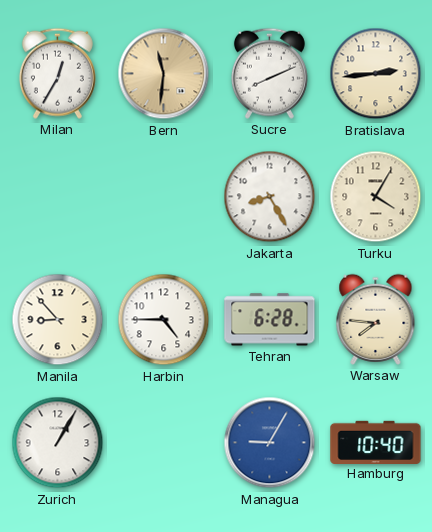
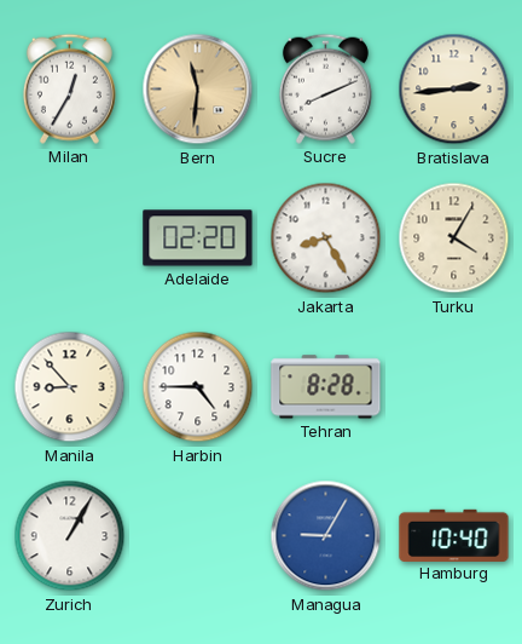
Adelaide: none -> 02:20 (198, 238)
Tehran: 6:28 -> 8:28 (326, 387)
Warsaw: 7:46 -> none (376, 319)
